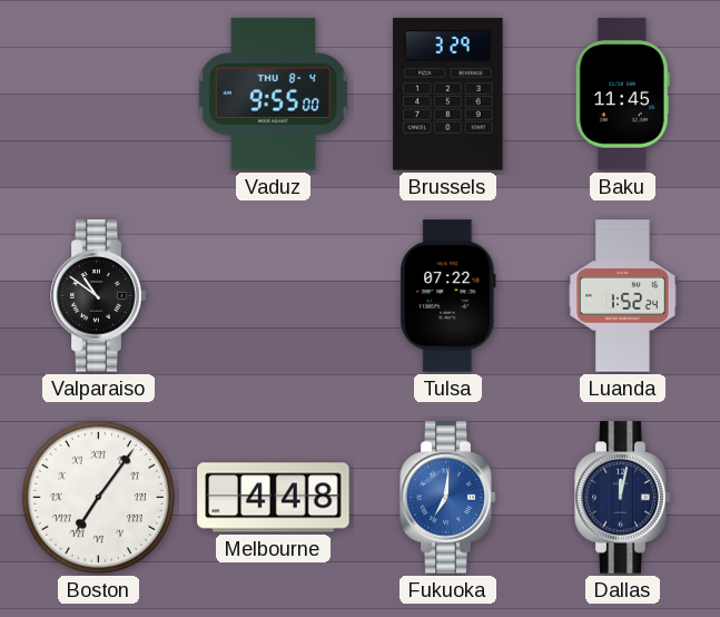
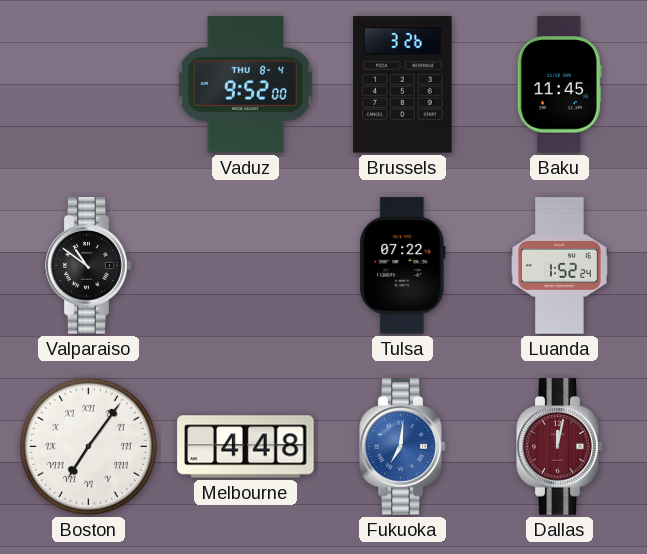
Vaduz: 9:55 -> 9:52 (246, 85)
Brussels: 3:29 -> 3:26 (403, 85)
Dallas dial: navy -> burgundy (560, 447)
